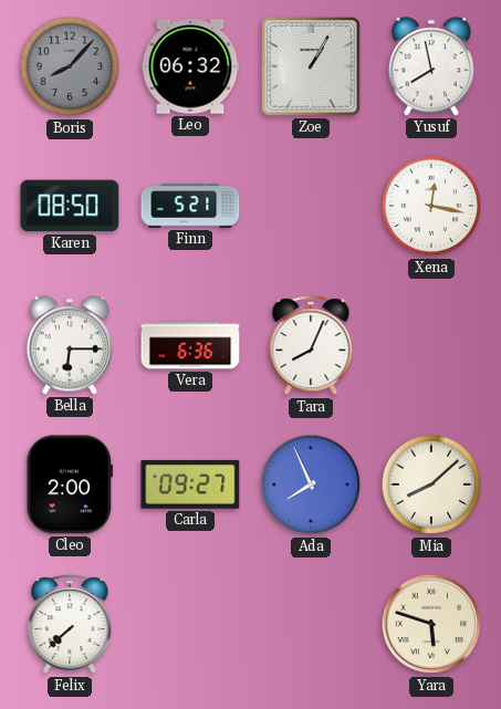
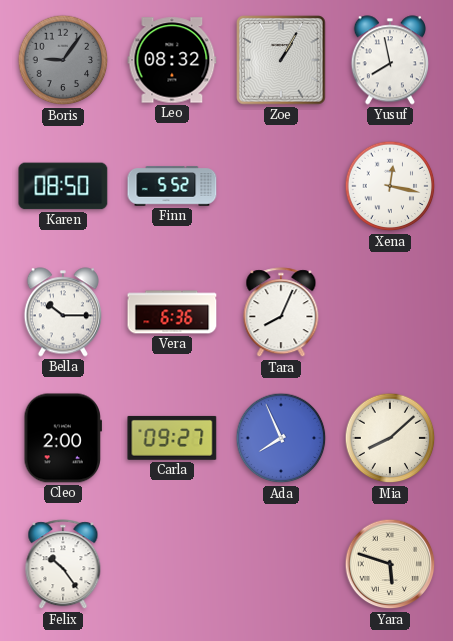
Boris: 8:07 -> 9:06 (63, 60)
Leo: 06:32 -> 08:32 (172, 60)
Finn: 5:21 -> 5:52 (172, 186)
Bella: 6:15 -> 10:15 (63, 312)
Felix: 7:38 -> 10:24 (63, 565)
